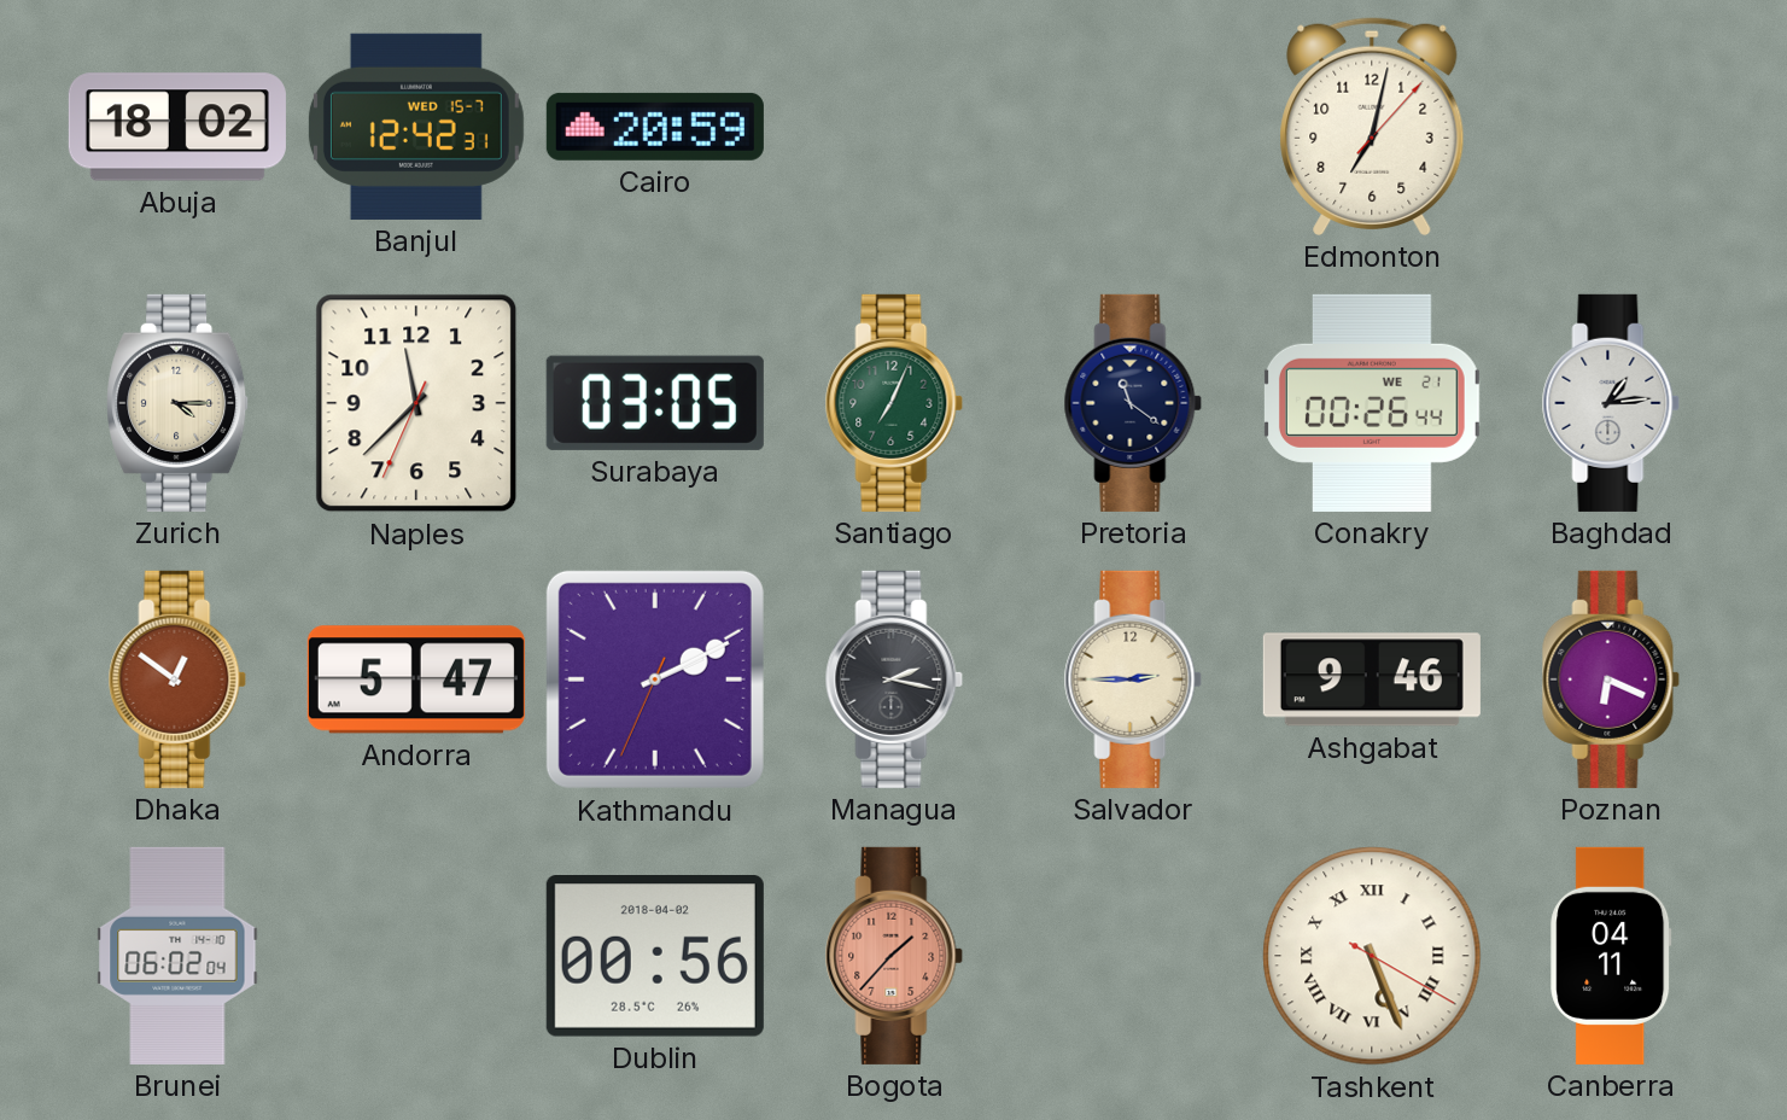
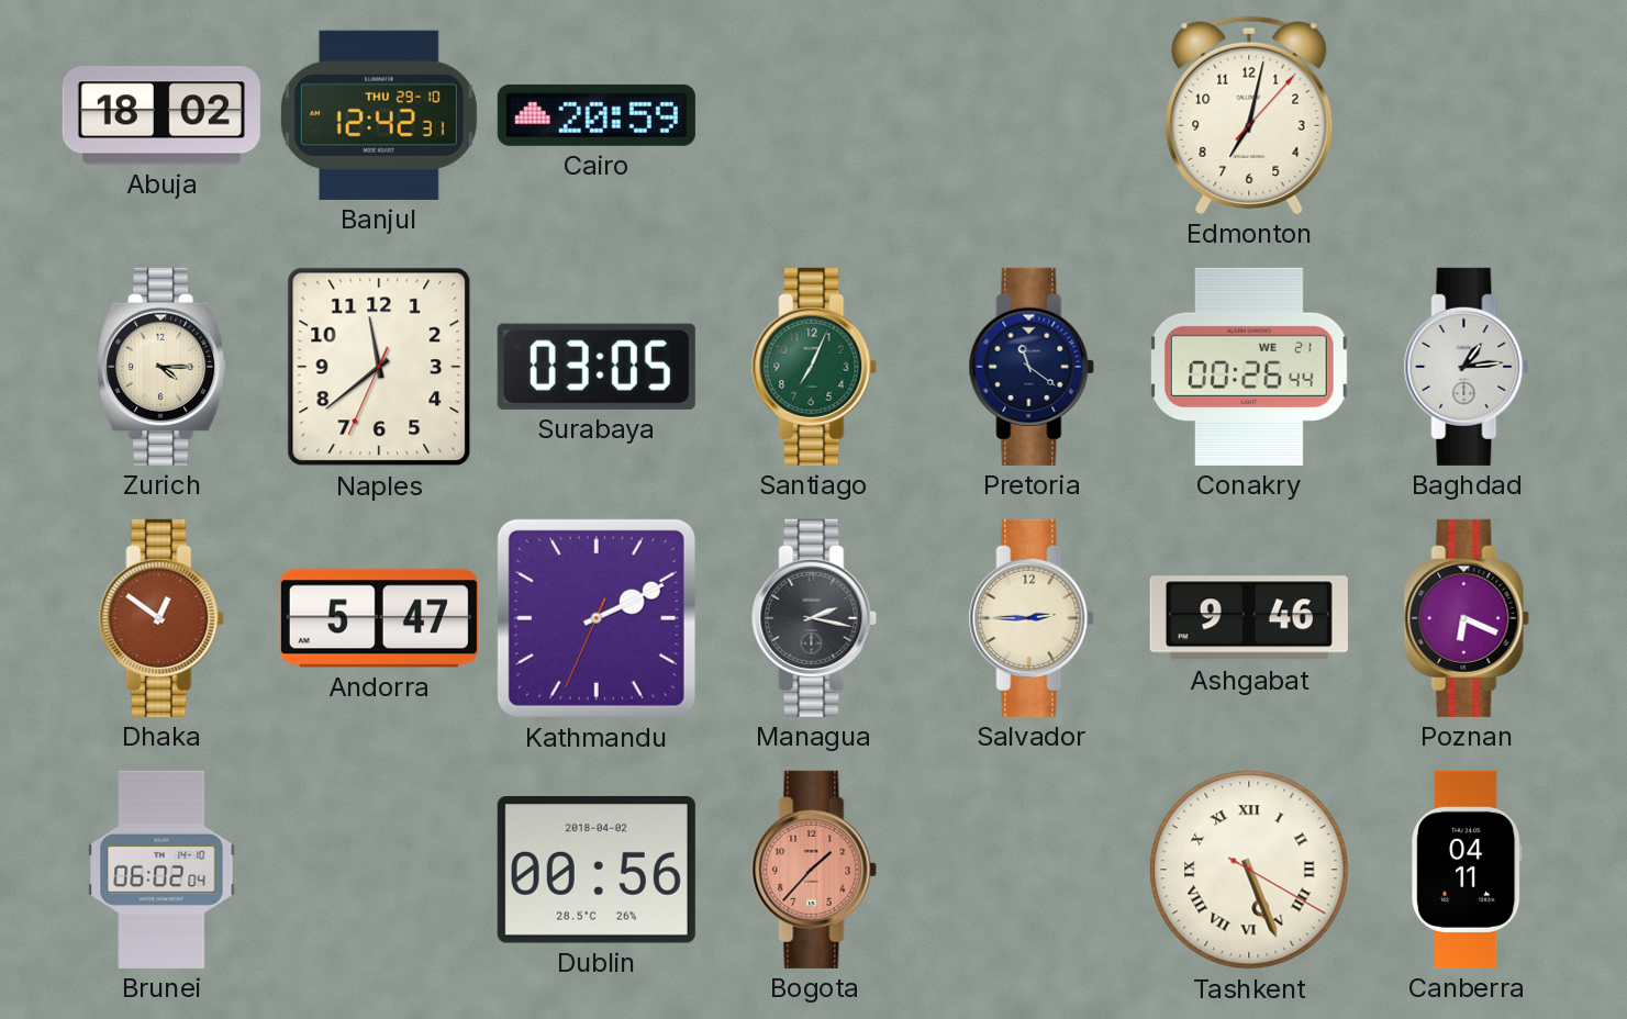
Banjul date: WED 15-7 -> THU 29-10 (379, 115)
Naples: 11:37 -> 11:38 (379, 367)
